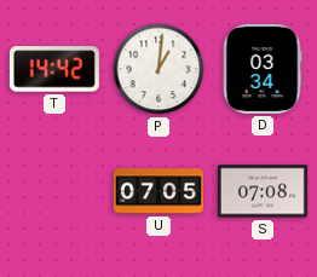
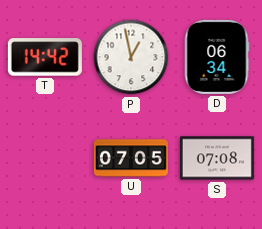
P: 1:01 -> 12:58 (131, 57)
D: 03:34 -> 06:34 (217, 57)
